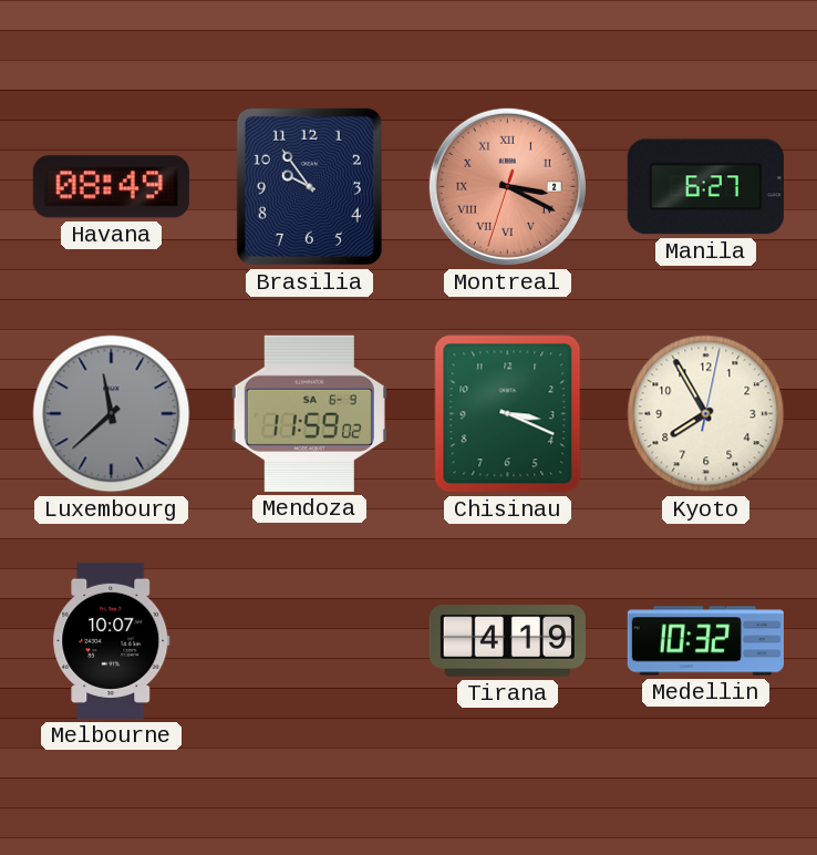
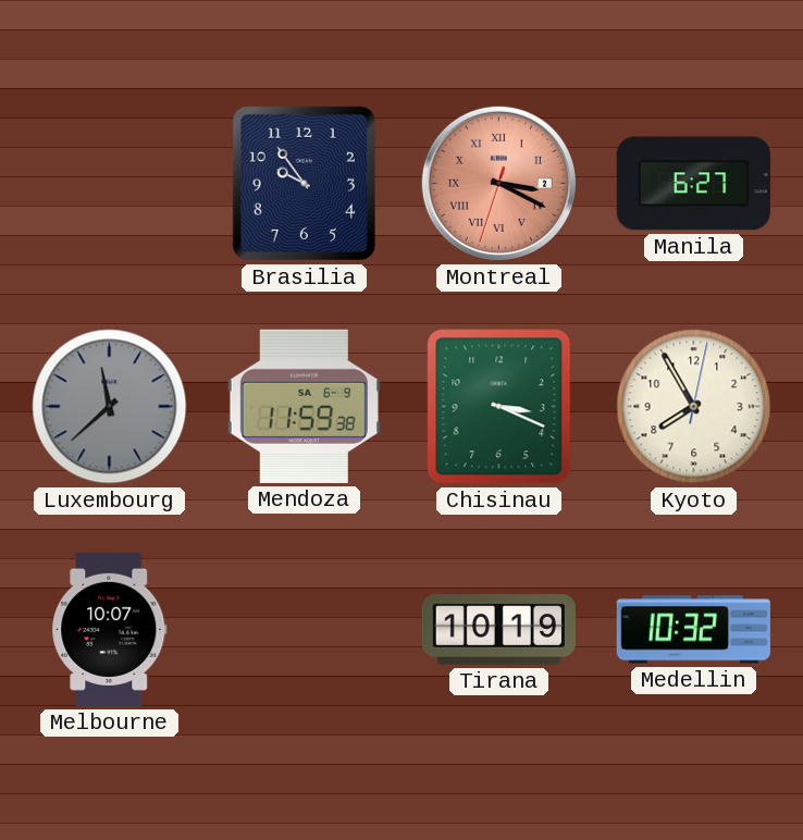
Havana: 08:49 -> none (111, 187)
Mendoza: 11:59:02 -> 11:59:38 (304, 406)
Tirana: 4:19 -> 10:19 (498, 630)
